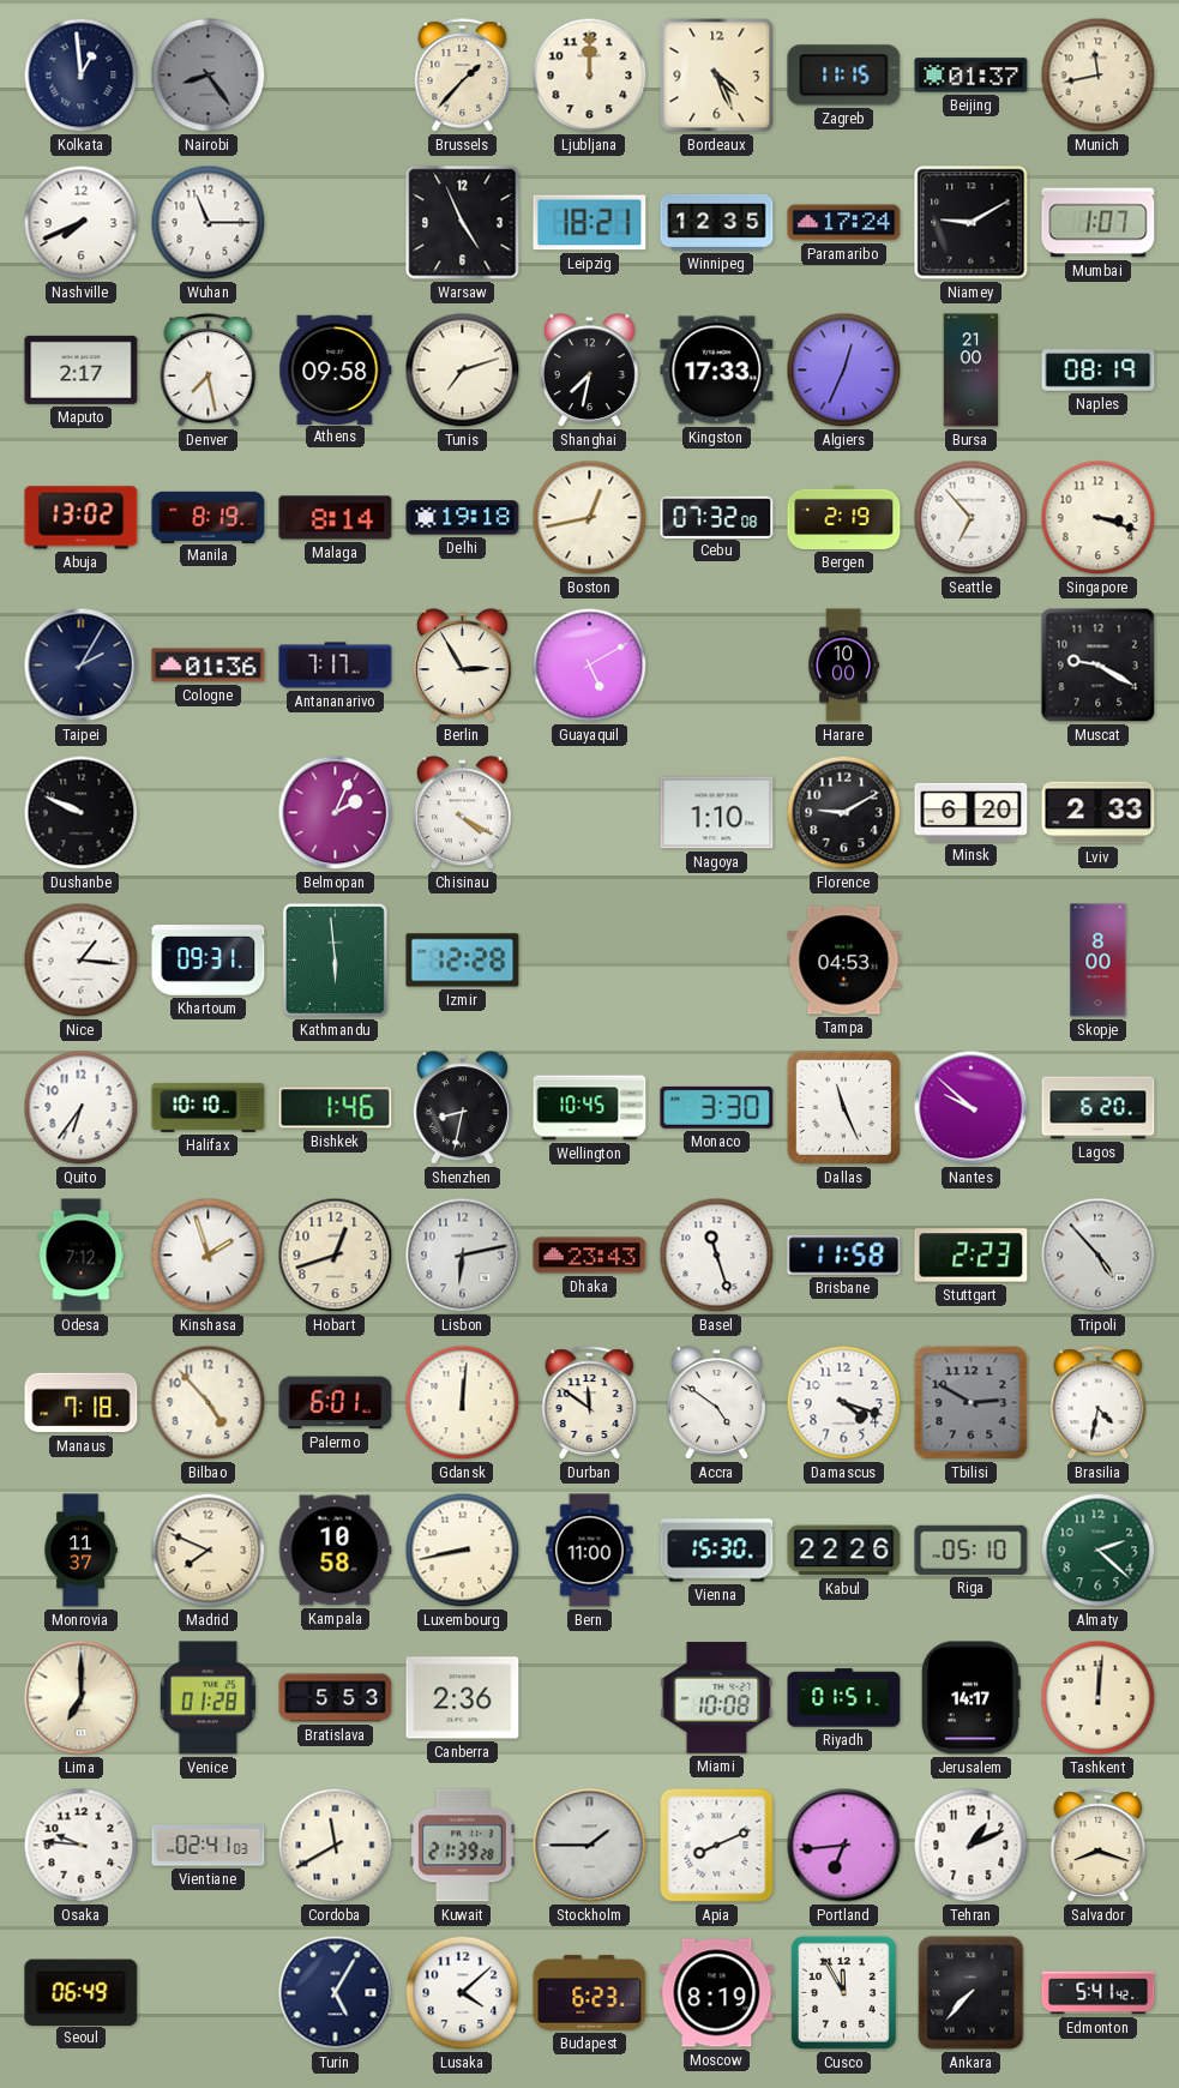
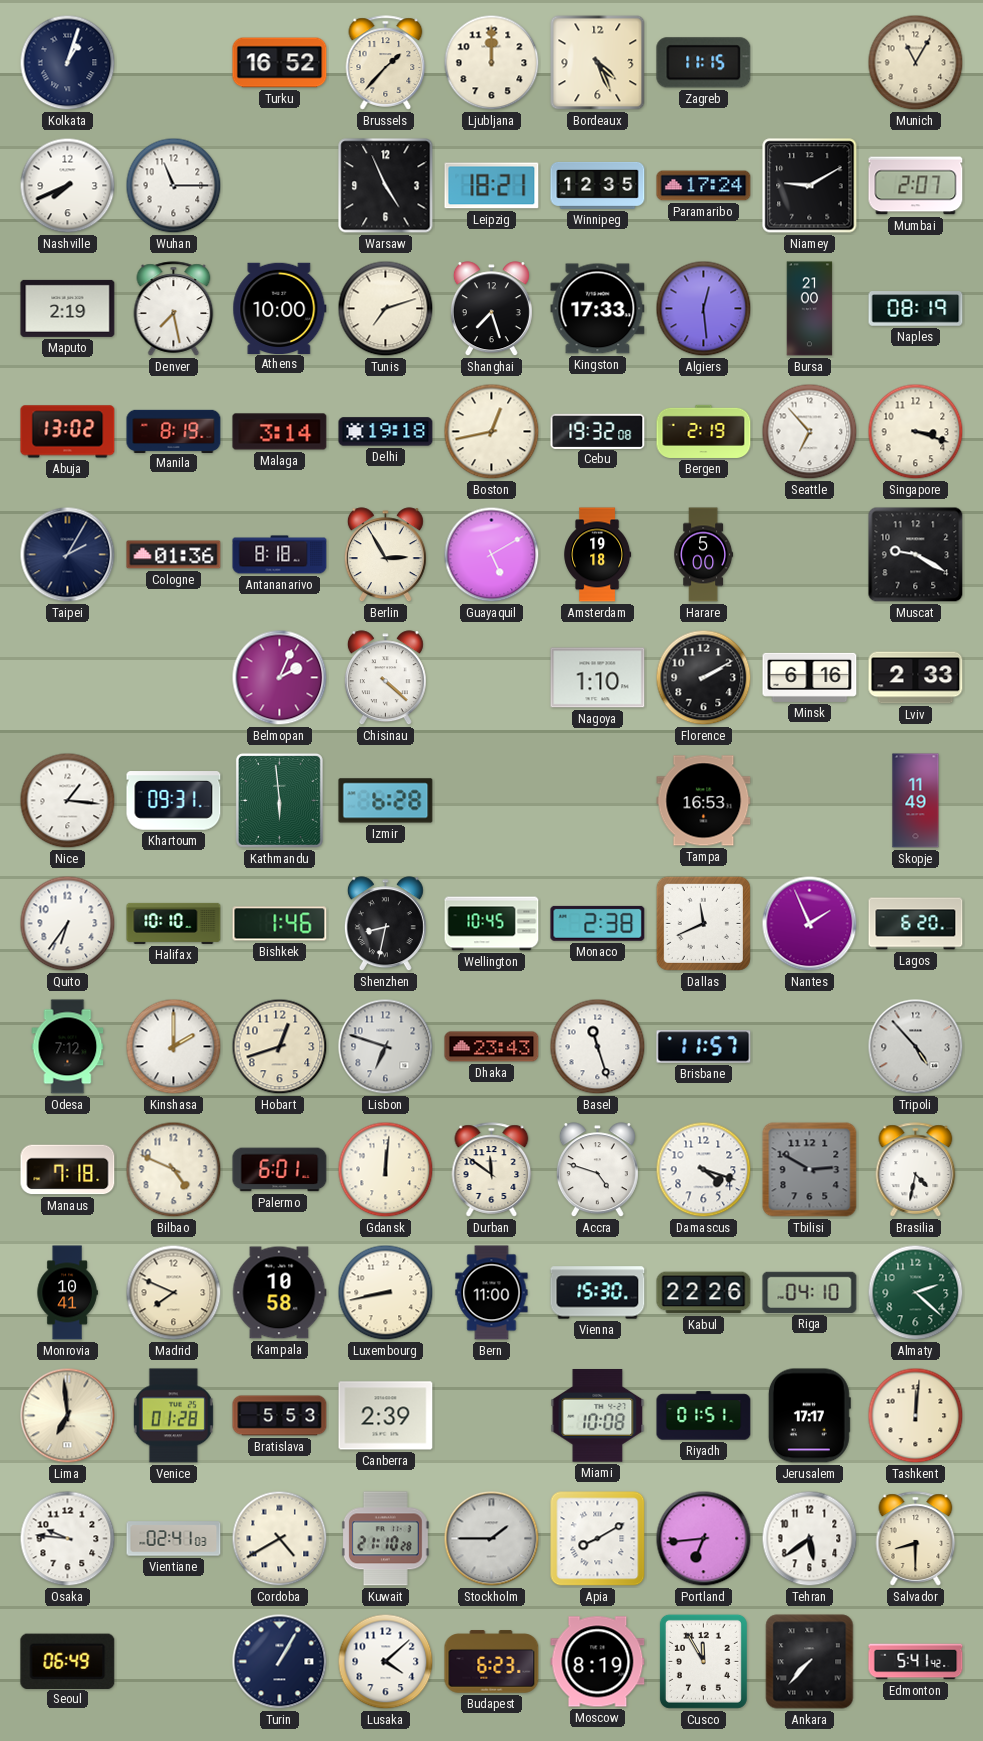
Kolkata: 12:59 -> 1:03 (68, 63)
Nairobi: 8:24 -> none (209, 76)
Turku: none -> 16:52 (280, 63)
Beijing: 01:37 -> none (972, 76)
Munich: 11:43 -> 11:05 (916, 63)
Mumbai: 1:07 -> 2:07 (916, 186)
Maputo: 2:17 -> 2:19 (68, 308)
Athens: 09:58 -> 10:00 (280, 308)
Shanghai: 7:32 -> 7:27 (491, 309)
Algiers: 12:34 -> 12:29 (704, 309)
Malaga: 8:14 -> 3:14 (280, 432)
Cebu: 07:32 -> 19:32 (598, 431)
Antananarivo: 7:17 -> 8:18 (280, 555)
Amsterdam: none -> 19:18 (598, 555)
Harare: 10:00 -> 5:00 (704, 555)
Dushanbe: 9:49 -> none (82, 813)
Chisinau: 4:20 -> 4:22 (385, 678)
Florence: 9:10 -> 2:10 (704, 678)
Minsk: 6:20 -> 6:16 (810, 677)
Izmir: 12:28 -> 6:28 (386, 801)
Tampa: 04:53 -> 16:53 (704, 801)
Skopje: 8:00 -> 11:49 (916, 801)
Monaco: 3:30 -> 2:38 (598, 923)
Dallas: 11:26 -> 11:41 (703, 923)
Nantes: 9:52 -> 1:56 (810, 924)
Kinshasa: 1:57 -> 2:00 (174, 1047)
Lisbon: 6:13 -> 6:48 (386, 1047)
Brisbane: 11:58 -> 11:57 (704, 1047)
Stuttgart: 2:23 -> none (972, 1256)
Bilbao: 4:53 -> 4:49 (174, 1170)
Accra: 4:51 -> 4:48 (597, 1170)
Monrovia: 11:37 -> 10:41 (67, 1293)
Riga: 05:10 -> 04:10 (810, 1292)
Lima: 7:00 -> 6:59 (68, 1416)
Canberra: 2:36 -> 2:39 (386, 1416)
Jerusalem: 14:17 -> 17:17 (809, 1416)
Cordoba: 11:40 -> 4:40 (280, 1539)
Kuwait: 21:39 -> 21:10 (385, 1539)
Apia: 8:11 -> 8:10 (598, 1539)
Tehran: 1:11 -> 5:39 (810, 1539)
Salvador: 8:18 -> 8:30 (916, 1539)
Turin: 5:05 -> 1:05 (280, 1662)
